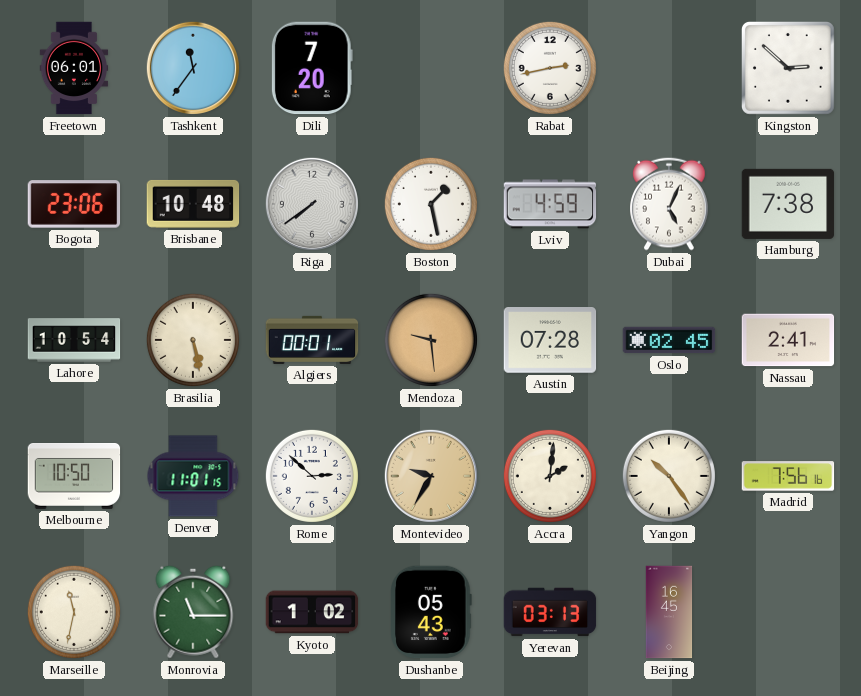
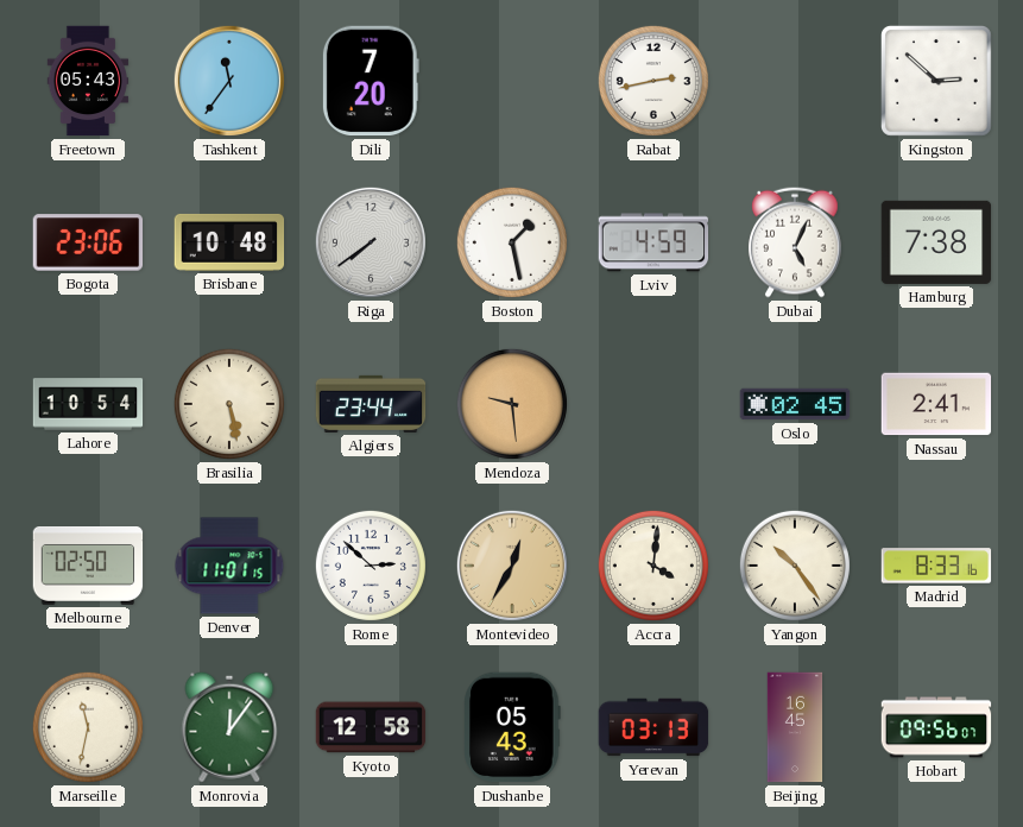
Freetown: 06:01 -> 05:43 (88, 81)
Algiers: 00:01 -> 23:44 (371, 404)
Austin: 07:28 -> none (550, 340)
Melbourne: 10:50 -> 02:50 (88, 567)
Montevideo: 9:35 -> 12:35 (512, 566)
Accra: 2:01 -> 4:01 (653, 566)
Madrid: 7:56 -> 8:33 (936, 566)
Monrovia: 11:15 -> 12:06 (229, 727)
Kyoto: 1:02 -> 12:58 (371, 727)
Hobart: none -> 09:56 (936, 727)
